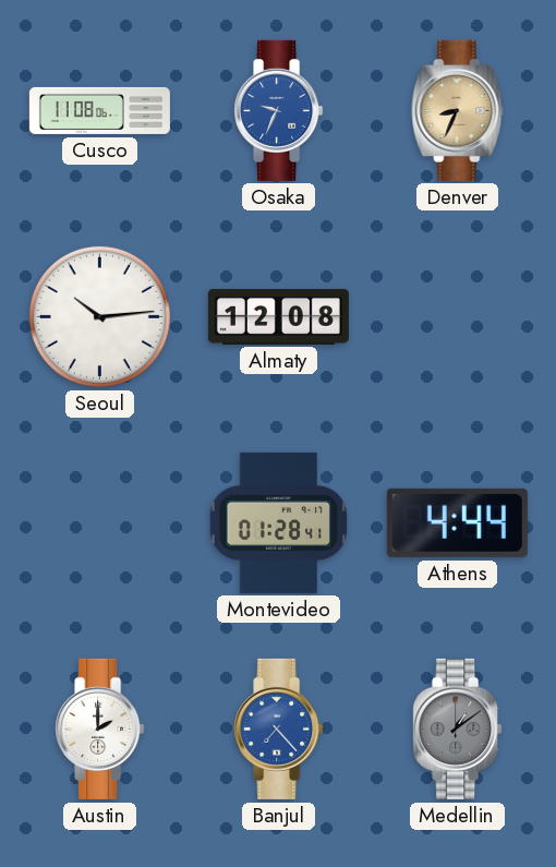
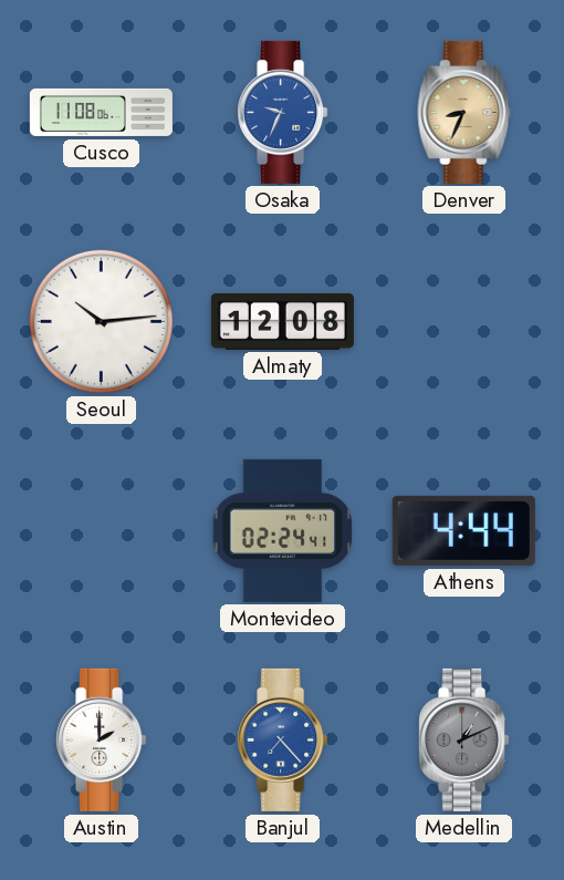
Montevideo: 01:28 -> 02:24 (282, 530)
Medellin: 1:09 -> 1:11 (464, 739)
